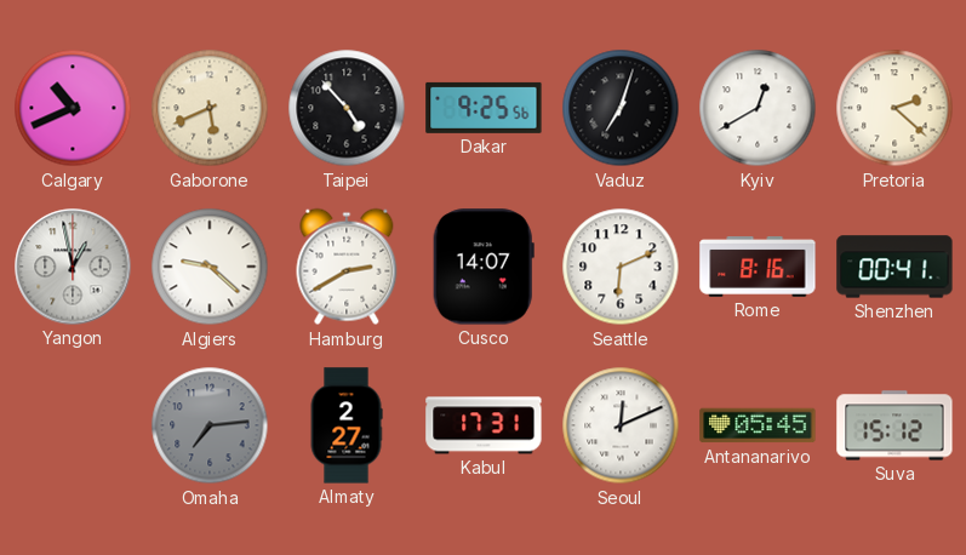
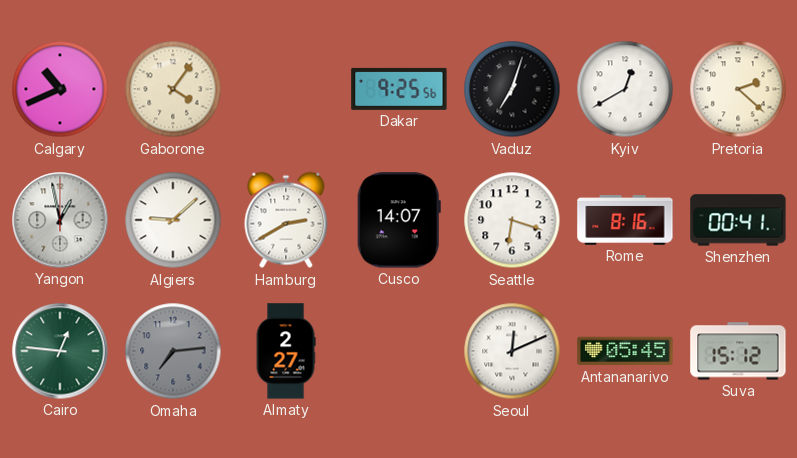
Gaborone: 5:41 -> 4:06 (173, 89)
Taipei: 4:53 -> none (347, 108)
Algiers: 9:22 -> 9:08 (173, 220)
Seattle: 6:11 -> 6:18 (512, 220)
Cairo: none -> 12:46 (60, 351)
Kabul: 17:31 -> none (484, 425)
